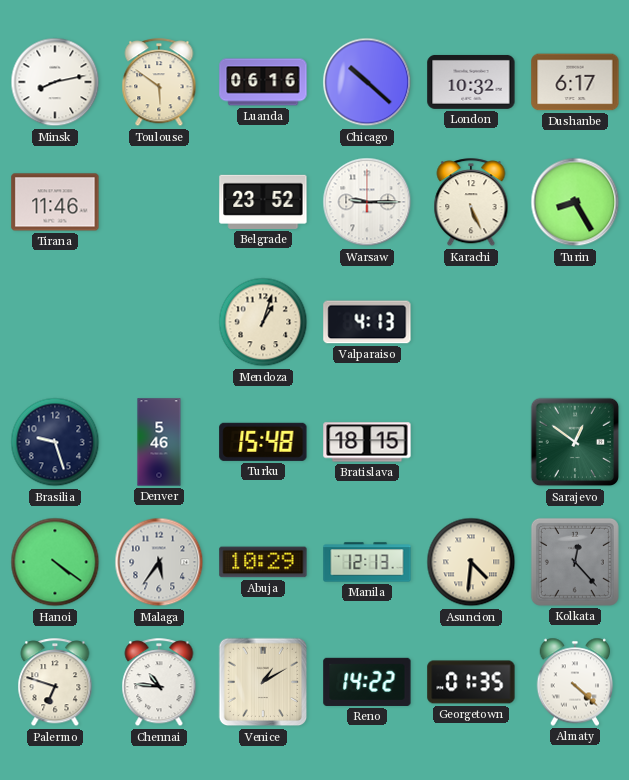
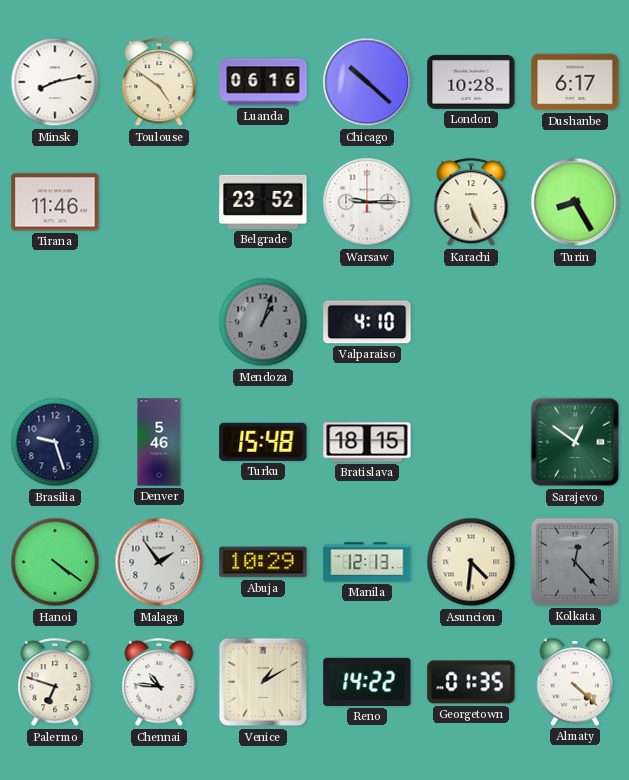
Toulouse: 5:51 -> 4:51 (159, 83)
London: 10:32 -> 10:28 (471, 82)
Mendoza dial: cream -> grey (263, 322)
Valparaiso: 4:13 -> 4:10 (367, 322)
Malaga: 5:36 -> 1:54 (159, 562)
